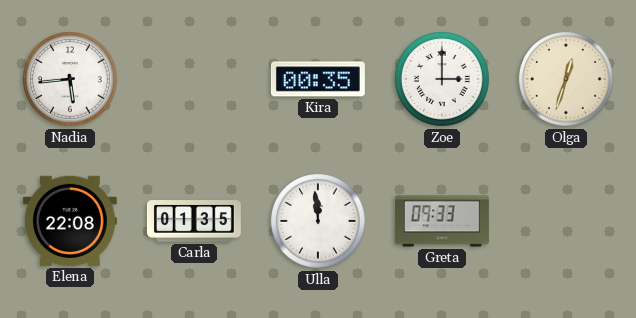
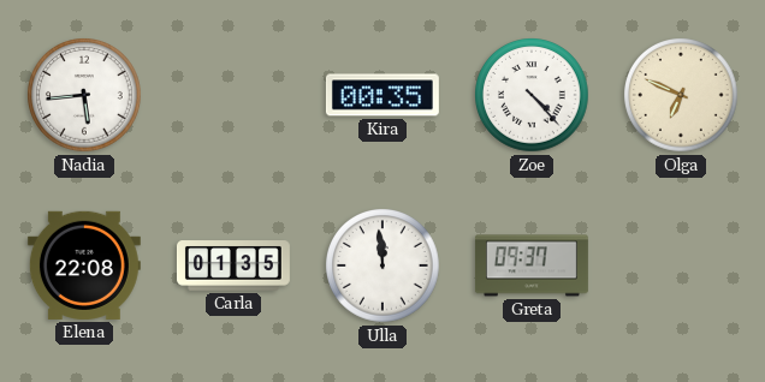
Zoe: 3:00 -> 4:23 (533, 96)
Olga: 12:33 -> 6:49 (682, 96)
Greta: 09:33 -> 09:37 (532, 265)
